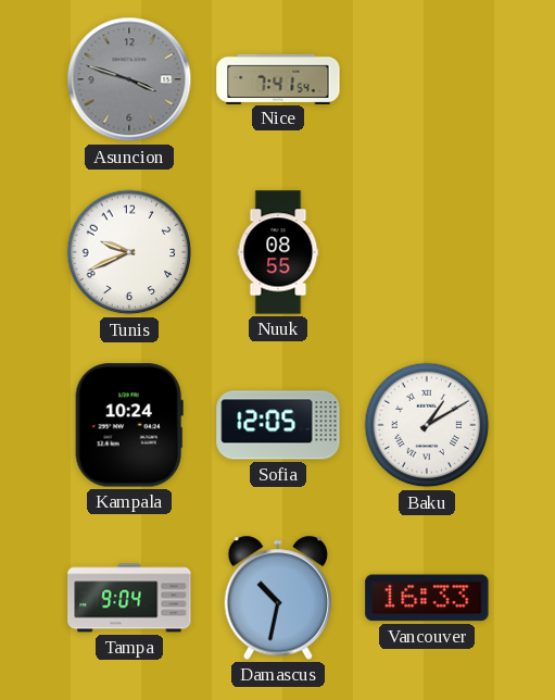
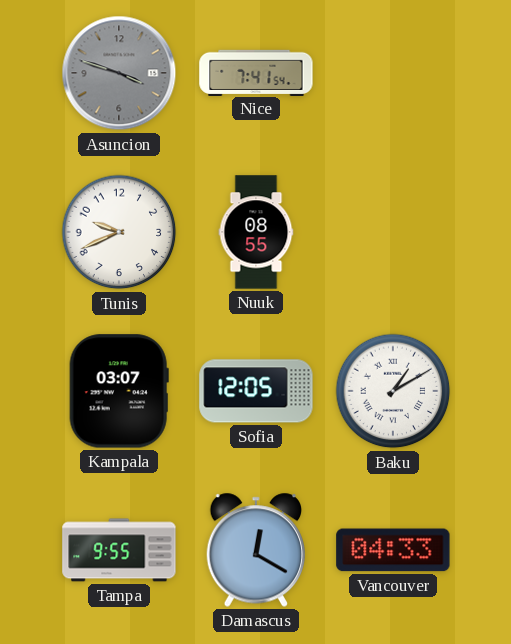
Kampala: 10:24 -> 03:07 (119, 391)
Tampa: 9:04 -> 9:55 (119, 550)
Damascus: 10:32 -> 12:20 (256, 550)
Vancouver: 16:33 -> 04:33 (393, 550)
